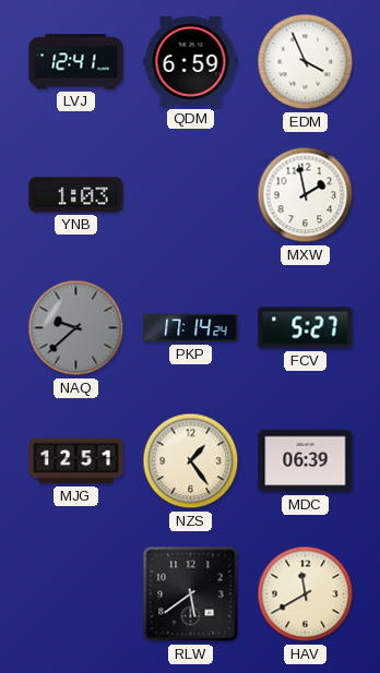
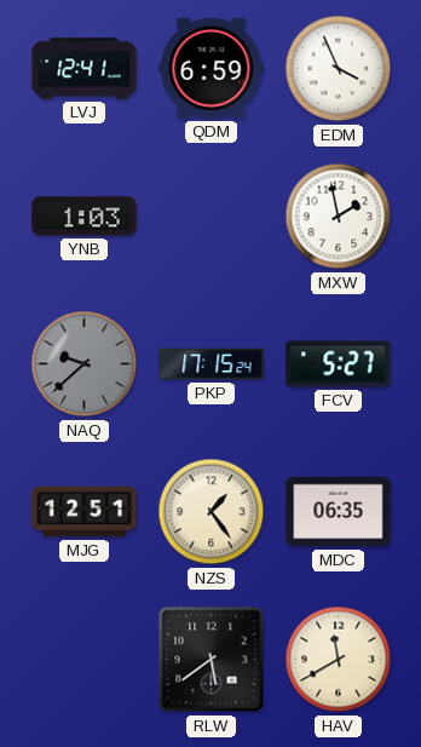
PKP: 17:14 -> 17:15 (212, 364)
MDC: 06:39 -> 06:35 (339, 512)
